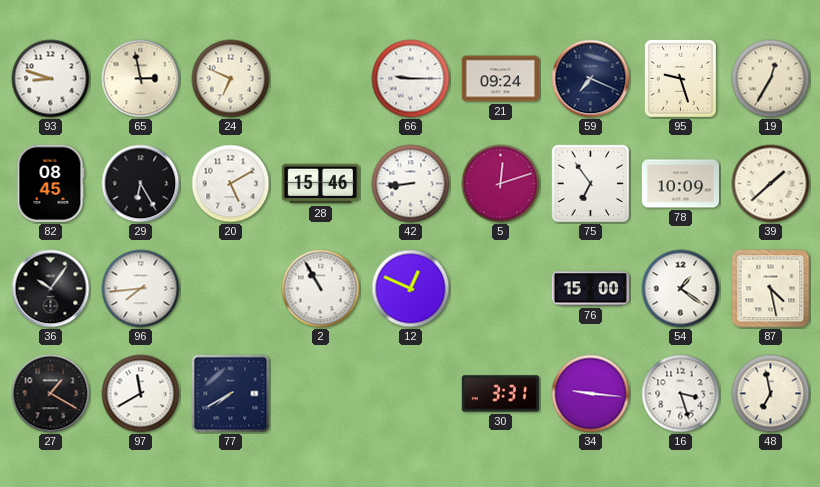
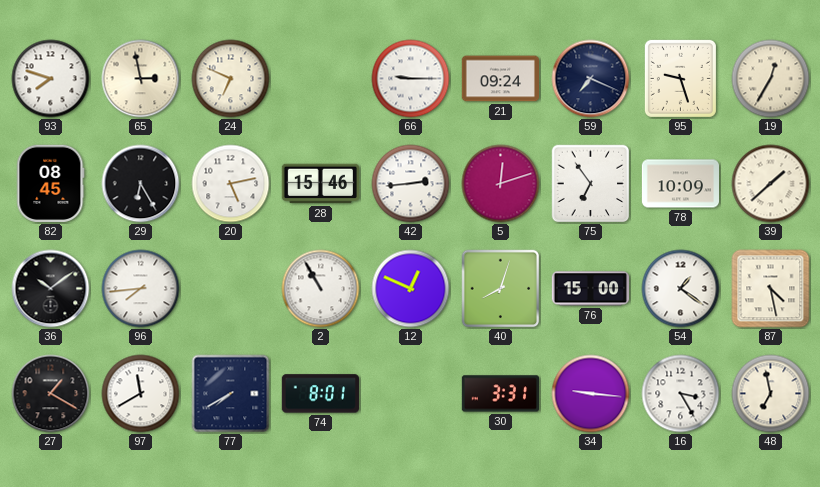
93: 8:48 -> 7:48 (51, 79)
20: 5:10 -> 5:13 (231, 184)
42: 8:44 -> 2:44 (411, 184)
36: 10:06 -> 10:09 (51, 289)
40: none -> 8:03 (501, 289)
74: none -> 8:01 (320, 394)
16: 3:27 -> 3:25 (681, 394)
